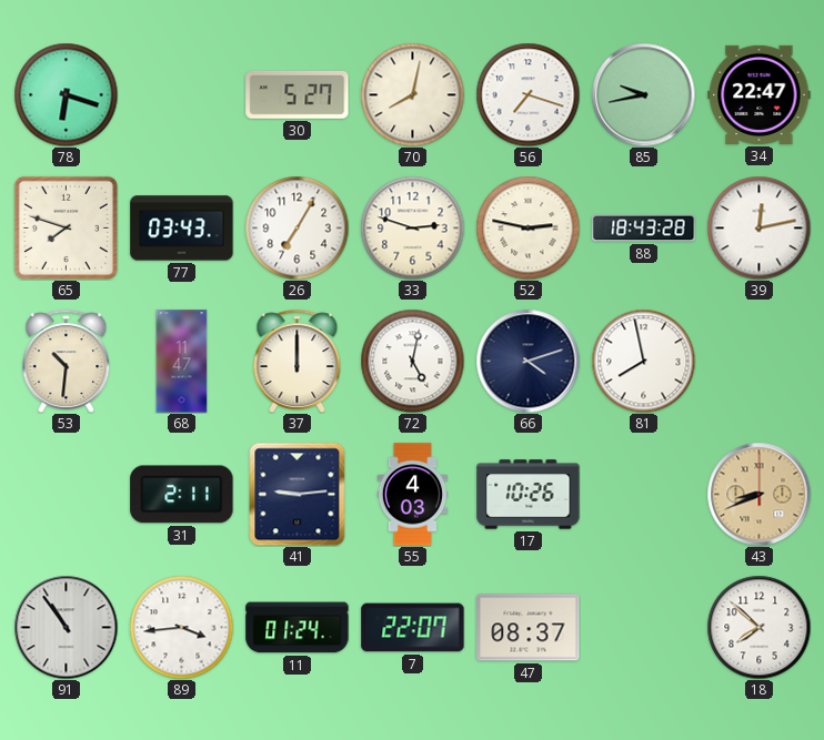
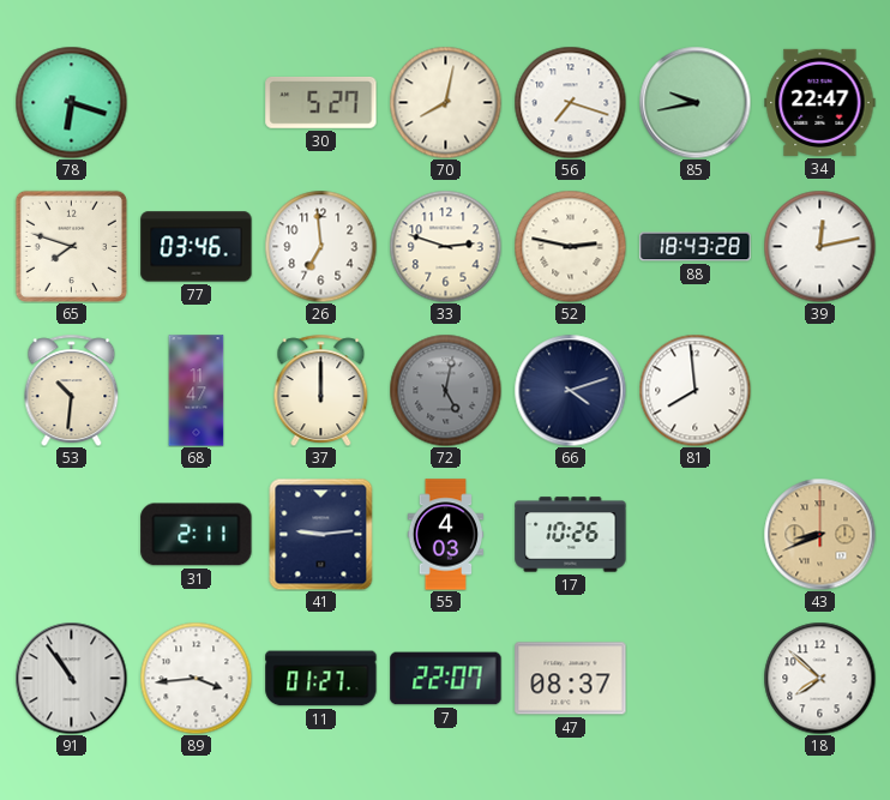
77: 03:43 -> 03:46 (197, 247)
26: 7:05 -> 6:59 (320, 246)
72 dial: white -> grey (445, 390)
81: 7:58 -> 7:59 (694, 390)
11: 01:24 -> 01:27 (321, 679)
